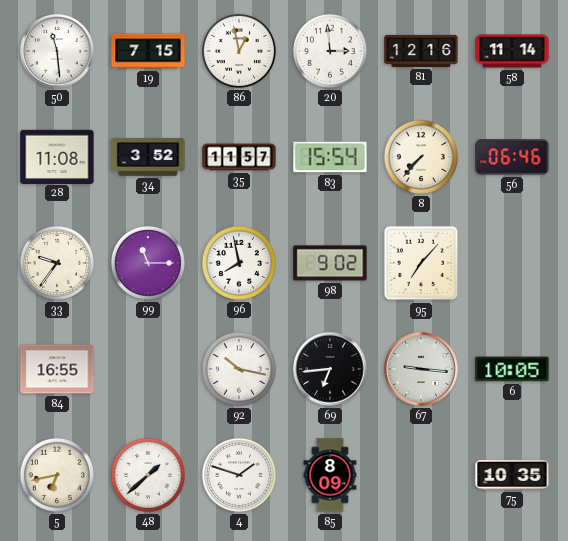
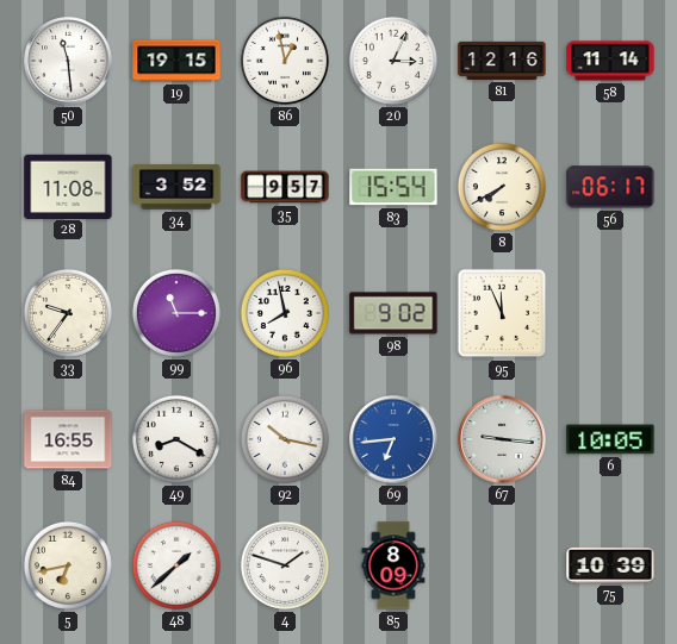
19: 7:15 -> 19:15 (176, 61)
20: 2:59 -> 3:04 (393, 61)
35: 11:57 -> 9:57 (285, 187)
8: 7:37 -> 7:40 (502, 187)
56: 06:46 -> 06:17 (610, 187)
95: 7:07 -> 11:56 (502, 313)
49: none -> 8:20 (176, 439)
69 dial: black -> blue (393, 439)
75: 10:35 -> 10:39 (610, 565)
